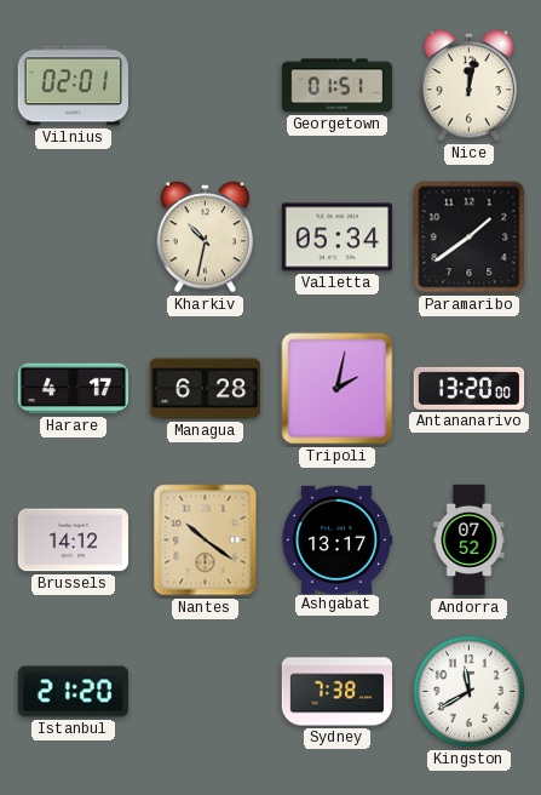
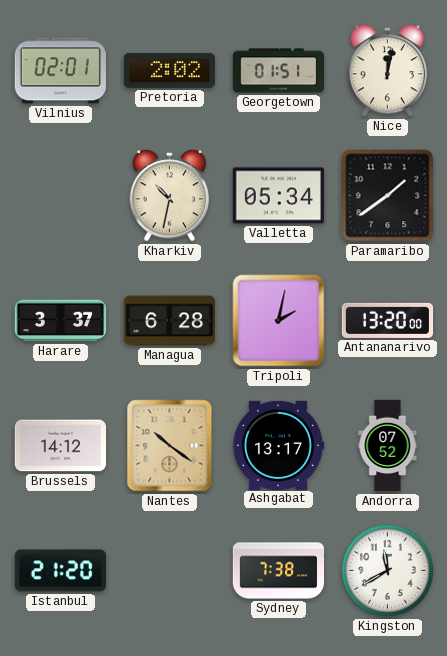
Pretoria: none -> 2:02 (170, 70)
Harare: 4:17 -> 3:37 (61, 321)
